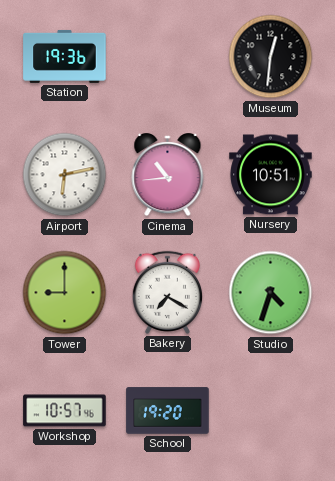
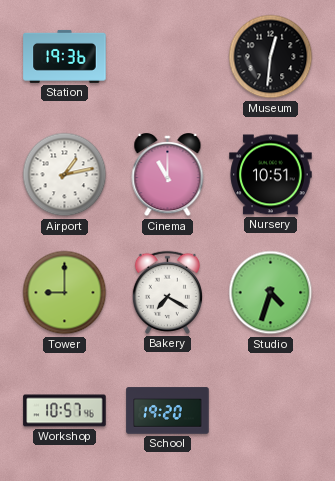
Airport: 6:13 -> 1:13 (65, 175)
Cinema: 10:44 -> 11:00 (168, 175)
